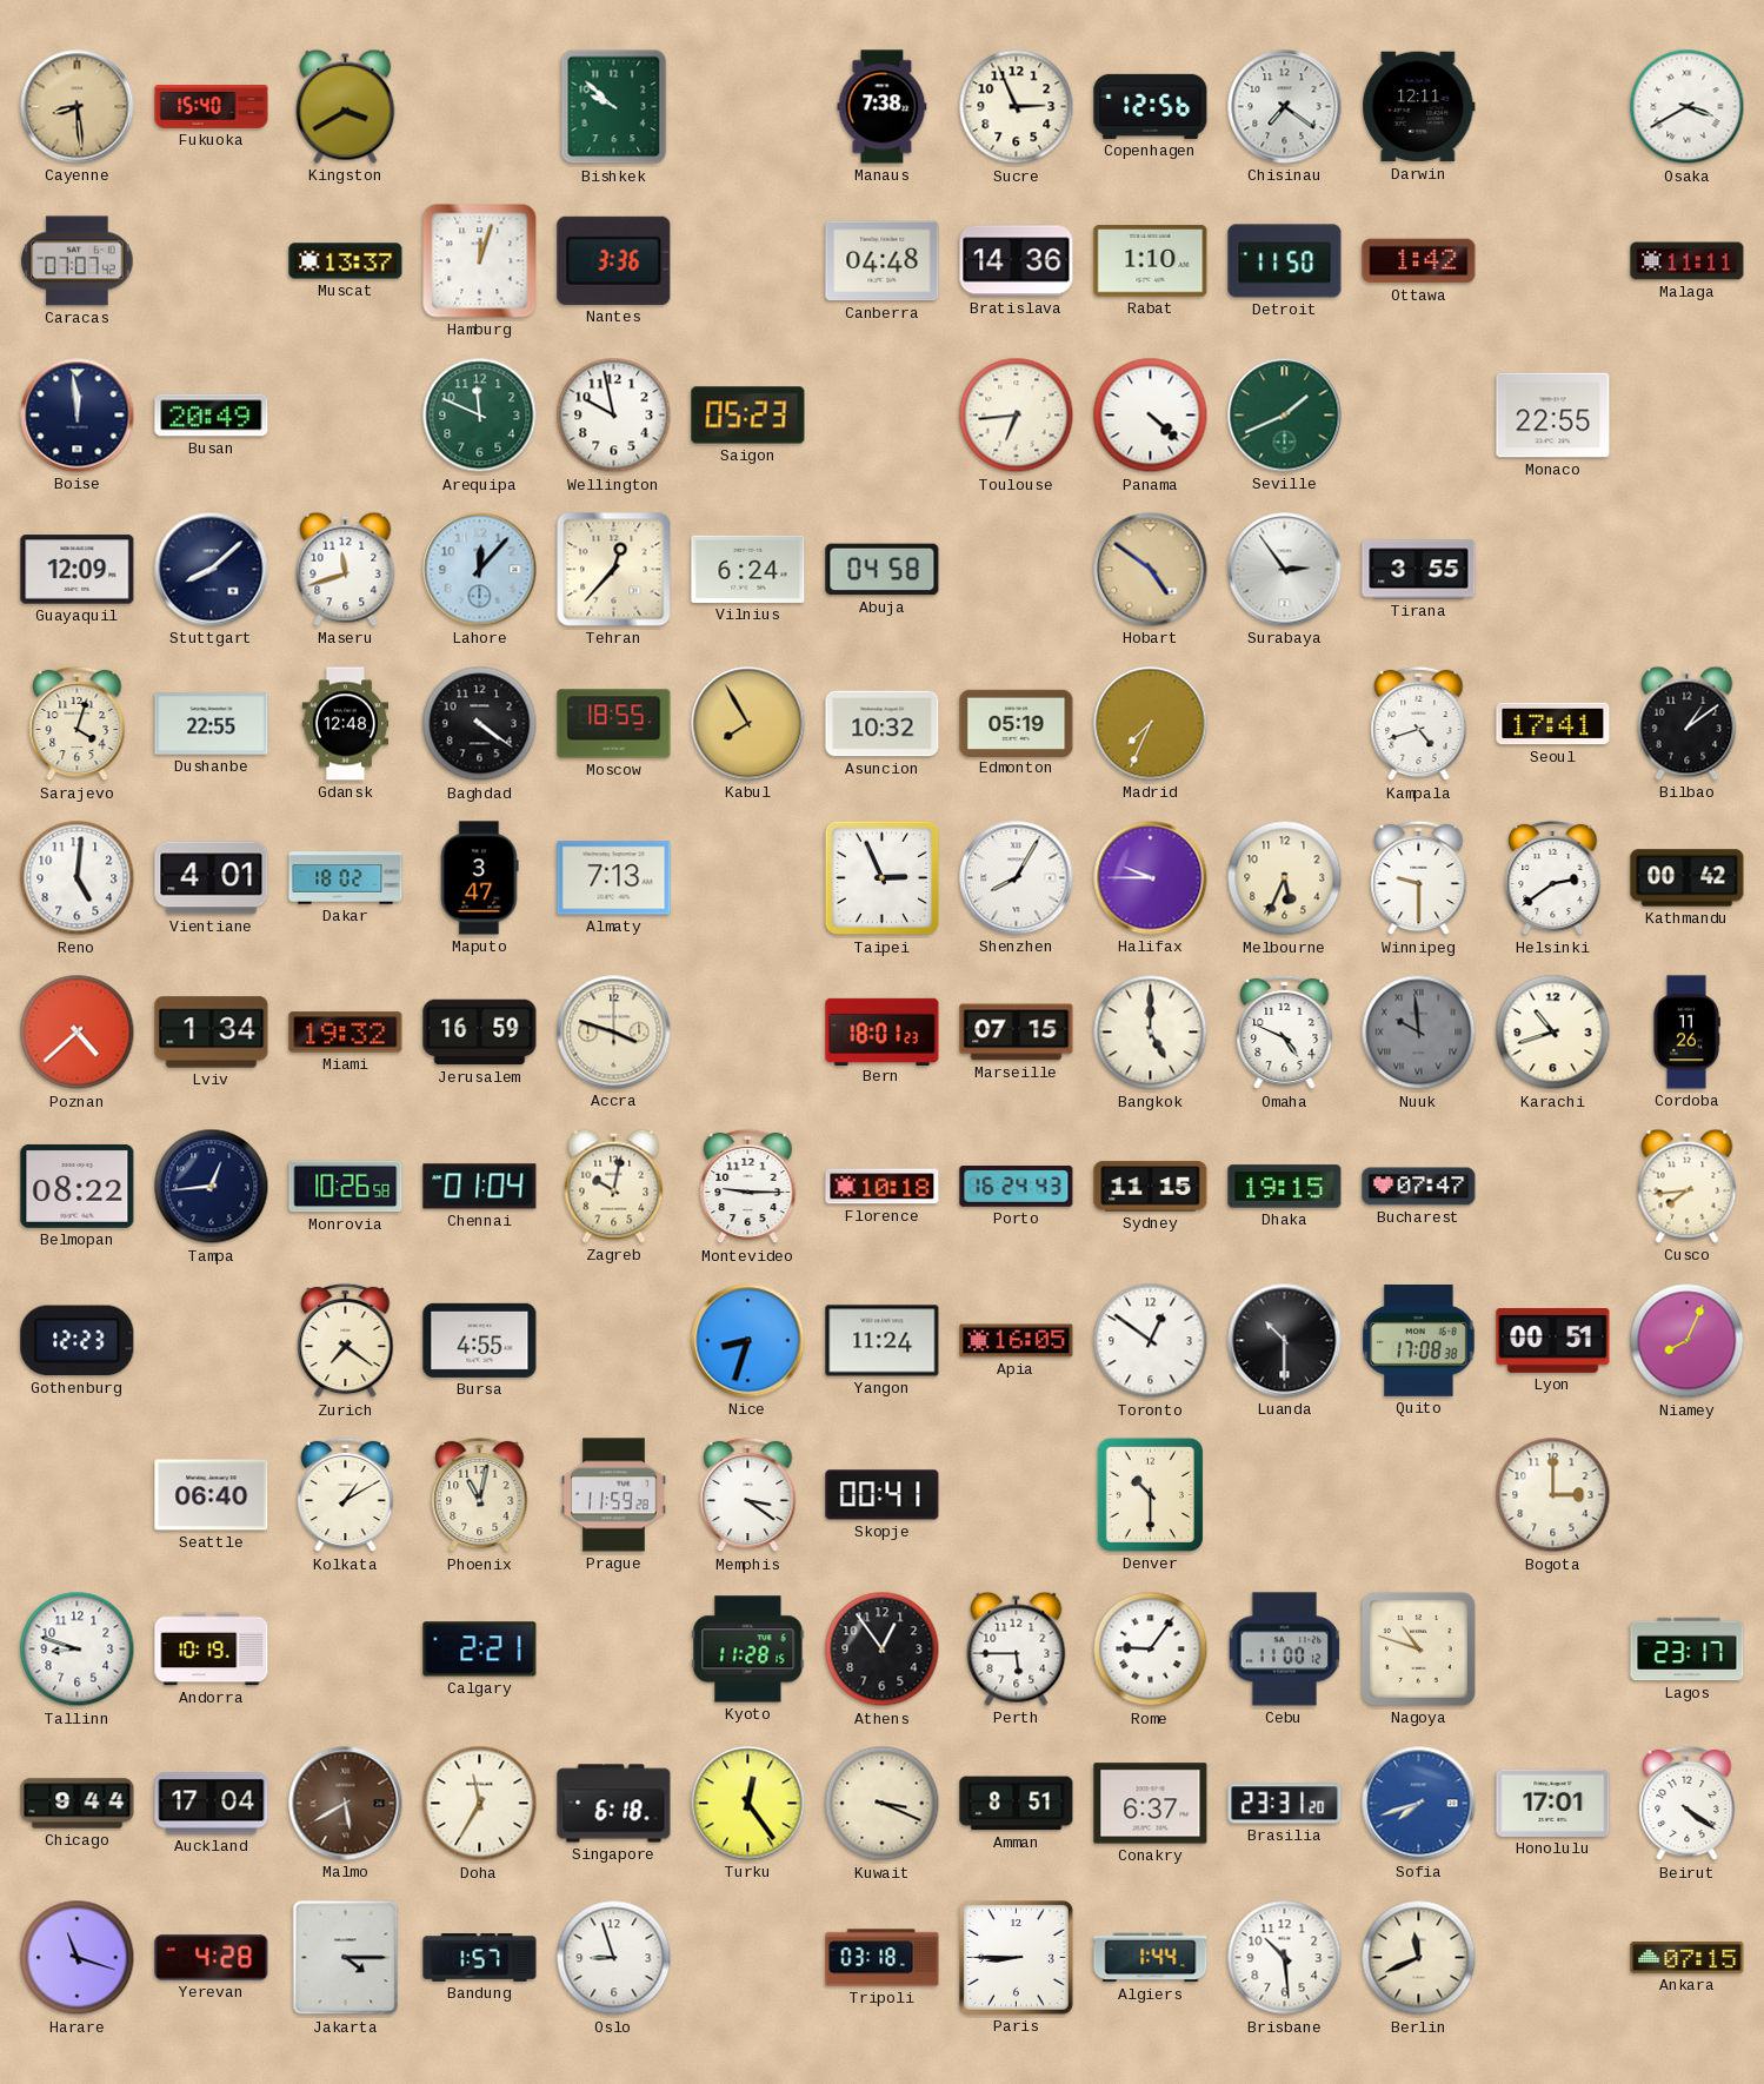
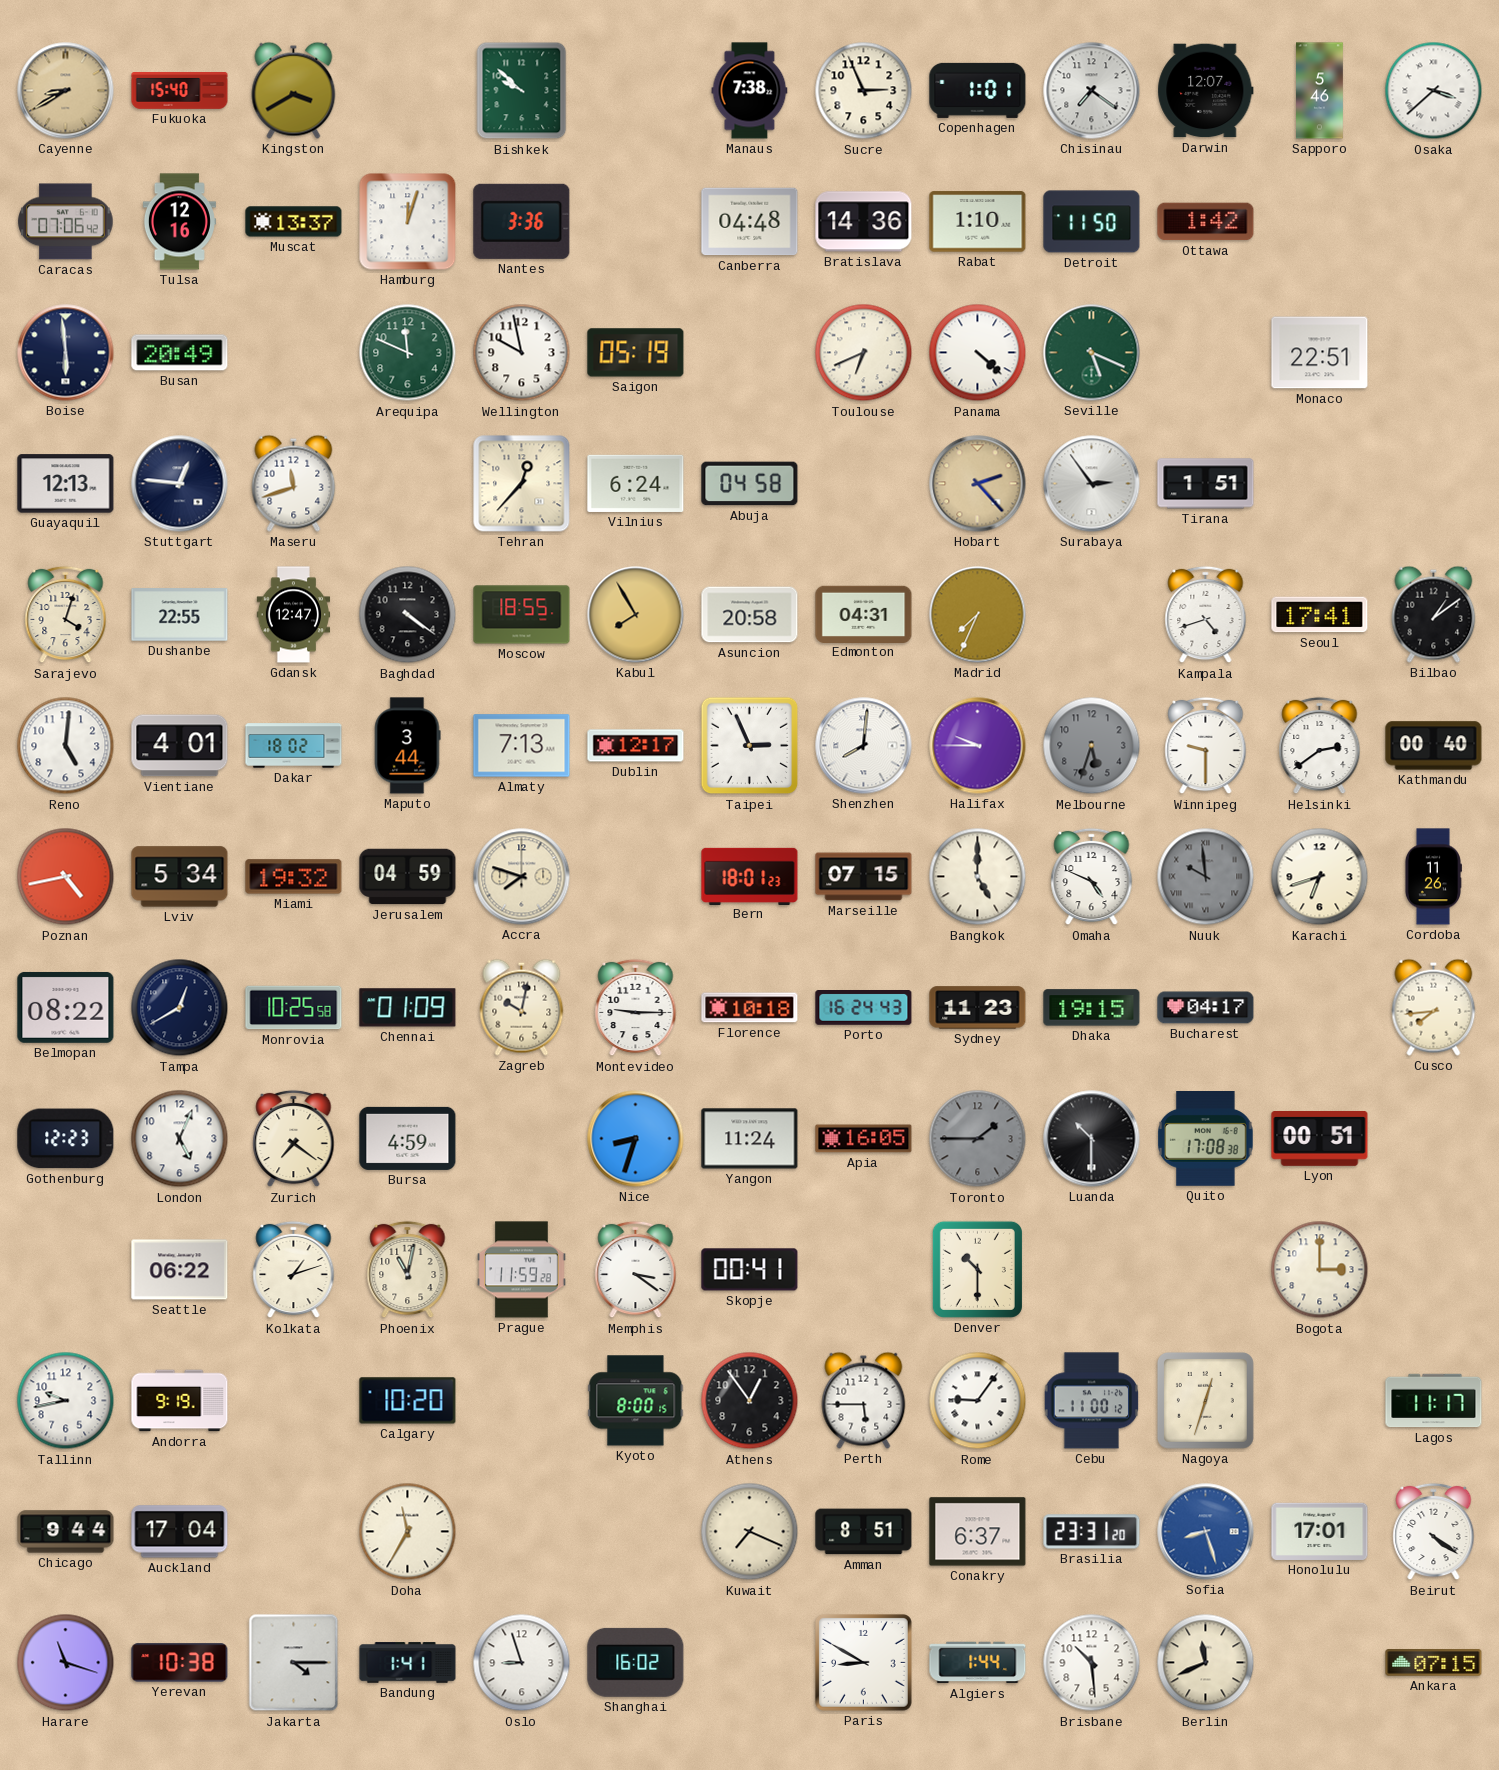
Cayenne: 8:29 -> 8:40 (66, 91)
Copenhagen: 12:56 -> 1:01 (978, 90)
Darwin: 12:11 -> 12:07 (1206, 91)
Sapporo: none -> 5:46 (1320, 91)
Osaka: 3:40 -> 3:38 (1434, 91)
Caracas: 07:07 -> 07:06 (66, 222)
Tulsa: none -> 12:16 (179, 222)
Malaga: 11:11 -> none (1688, 261)
Boise: 11:59 -> 5:59 (66, 353)
Saigon: 05:23 -> 05:19 (636, 353)
Toulouse: 6:44 -> 6:41 (864, 353)
Seville: 1:41 -> 5:19 (1092, 353)
Monaco: 22:55 -> 22:51 (1320, 353)
Guayaquil: 12:09 -> 12:13 (66, 484)
Stuttgart: 8:08 -> 12:46 (180, 484)
Lahore: 12:07 -> none (480, 570)
Hobart: 4:51 -> 2:23 (978, 484)
Tirana: 3:55 -> 1:51 (1206, 484)
Gdansk: 12:48 -> 12:47 (294, 615)
Asuncion: 10:32 -> 20:58 (750, 615)
Edmonton: 05:19 -> 04:31 (864, 614)
Maputo: 3:47 -> 3:44 (407, 746)
Dublin: none -> 12:17 (636, 746)
Shenzhen: 8:05 -> 8:01 (864, 746)
Melbourne: 5:34 -> 5:33 (1092, 746)
Melbourne dial: cream -> grey (1092, 746)
Kathmandu: 00:42 -> 00:40 (1434, 746)
Poznan: 4:38 -> 4:43 (66, 877)
Lviv: 1:34 -> 5:34 (180, 877)
Jerusalem: 16:59 -> 04:59 (408, 877)
Accra: 3:48 -> 7:48 (522, 877)
Karachi: 10:42 -> 6:42 (1320, 877)
Tampa: 12:44 -> 12:40 (180, 1008)
Monrovia: 10:26 -> 10:25 (294, 1008)
Chennai: 01:04 -> 01:09 (408, 1008)
Sydney: 11:15 -> 11:23 (978, 1008)
Bucharest: 07:47 -> 04:17 (1206, 1008)
London: none -> 5:04 (180, 1139)
Bursa: 4:55 -> 4:59 (408, 1138)
Toronto: 12:51 -> 1:45 (978, 1139)
Toronto dial: white -> grey (978, 1139)
Niamey: 8:04 -> none (1688, 1341)
Seattle: 06:40 -> 06:22 (180, 1270)
Kolkata: 1:10 -> 1:12 (294, 1270)
Tallinn: 8:48 -> 9:43 (66, 1401)
Andorra: 10:19 -> 9:19 (180, 1401)
Calgary: 2:21 -> 10:20 (408, 1401)
Kyoto: 11:28 -> 8:00 (636, 1401)
Nagoya: 10:48 -> 12:33 (1205, 1400)
Lagos: 23:17 -> 11:17 (1434, 1401)
Malmo: 5:40 -> none (346, 1804)
Singapore: 6:18 -> none (614, 1804)
Turku: 12:24 -> none (748, 1804)
Kuwait: 3:19 -> 7:19 (750, 1532)
Sofia: 7:42 -> 8:27 (1206, 1532)
Yerevan: 4:28 -> 10:38 (180, 1663)
Bandung: 1:57 -> 1:41 (408, 1663)
Shanghai: none -> 16:02 (636, 1662)
Tripoli: 03:18 -> none (883, 1958)
Paris: 8:45 -> 8:50 (863, 1662)
